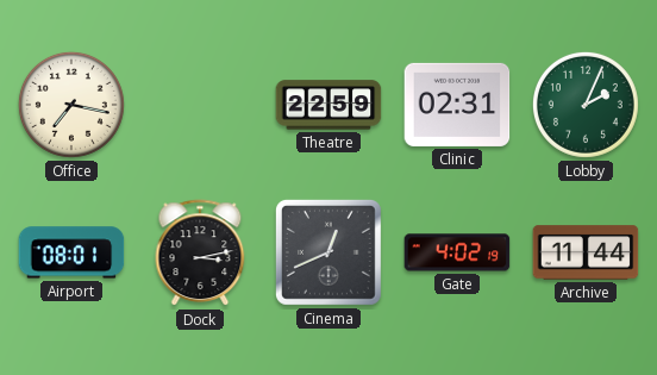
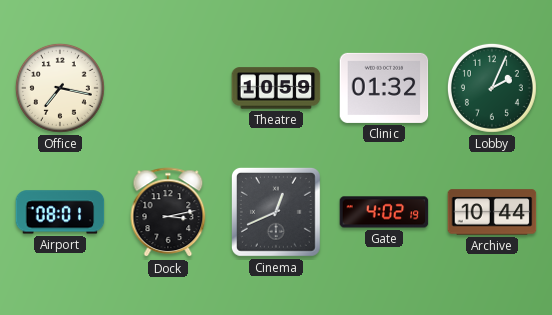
Theatre: 22:59 -> 10:59 (276, 88)
Clinic: 02:31 -> 01:32 (384, 88)
Archive: 11:44 -> 10:44 (492, 212)
